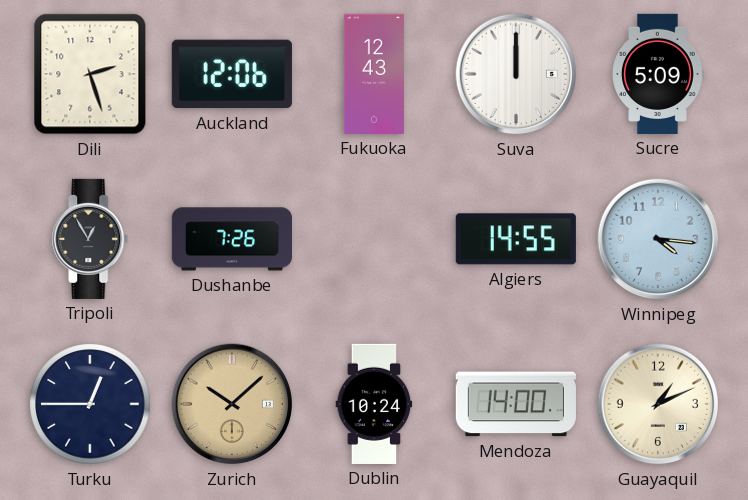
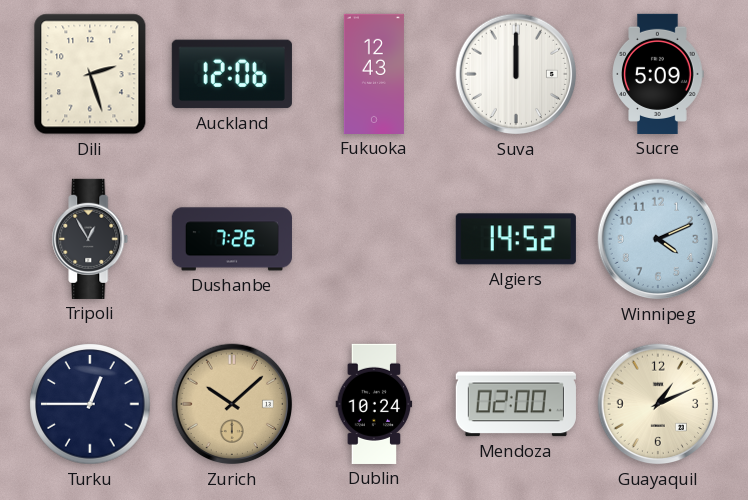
Algiers: 14:55 -> 14:52 (516, 239)
Winnipeg: 4:16 -> 4:11 (658, 239)
Mendoza: 14:00 -> 02:00 (516, 404)
